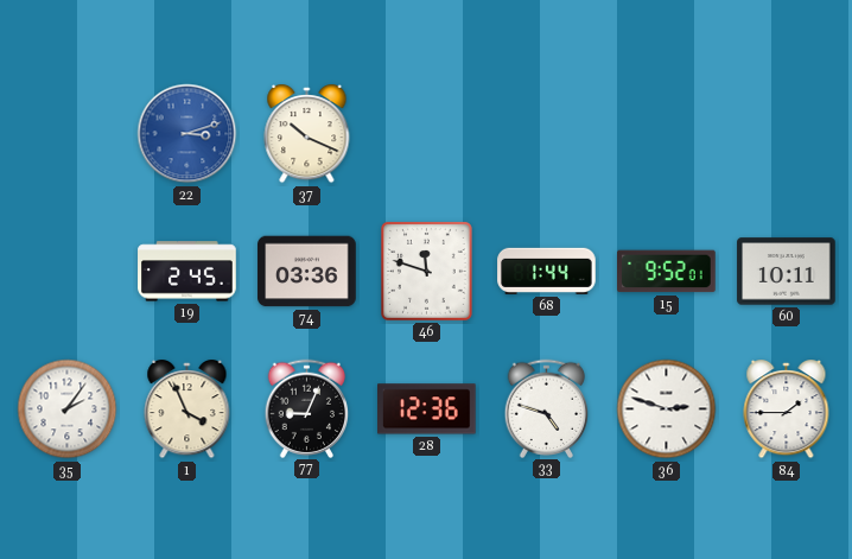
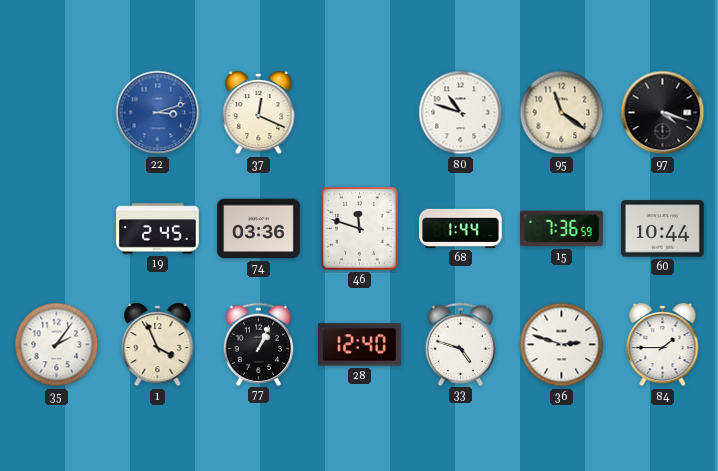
37: 10:19 -> 12:19 (259, 114)
80: none -> 10:48 (461, 113)
95: none -> 11:21 (562, 113)
97: none -> 4:18 (663, 113)
15: 9:52 -> 7:36 (562, 229)
60: 10:11 -> 10:44 (663, 229)
77: 9:04 -> 1:04 (259, 344)
28: 12:36 -> 12:40 (360, 345)
